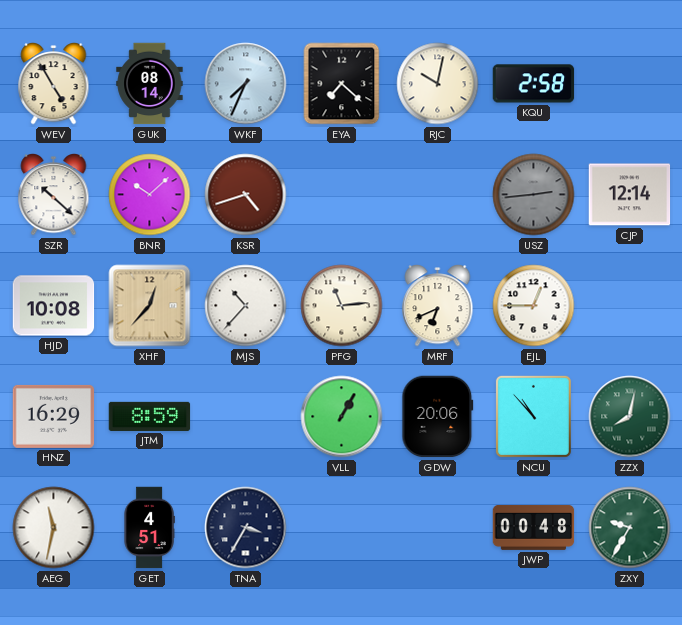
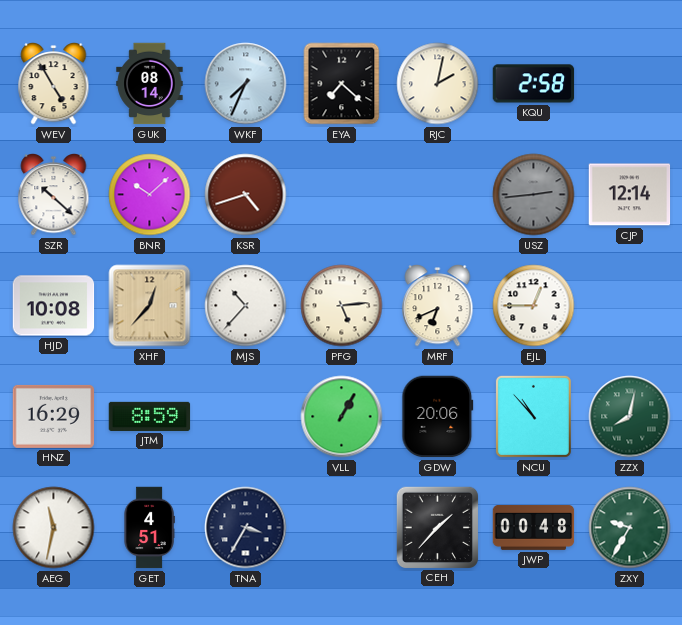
RJC: 10:02 -> 2:02 (438, 84)
PFG: 11:14 -> 5:14 (342, 306)
CEH: none -> 1:37 (437, 527)
